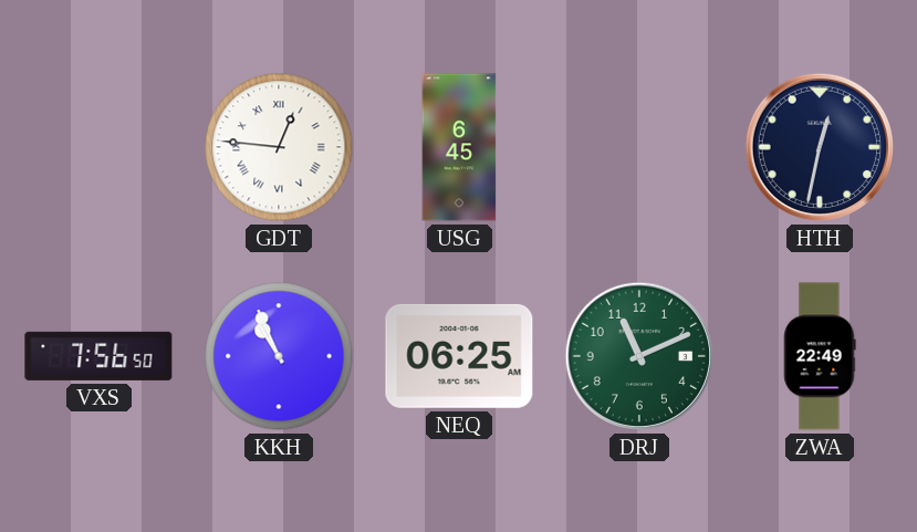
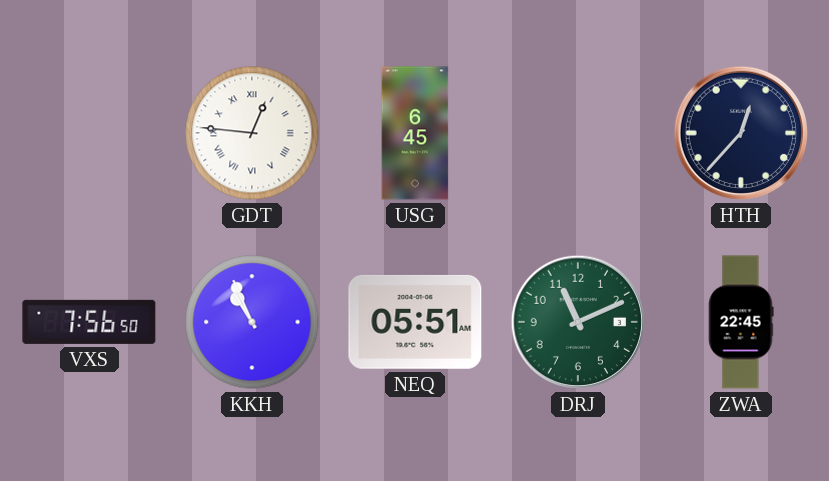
HTH: 12:32 -> 12:37 (741, 133)
NEQ: 06:25 -> 05:51 (415, 322)
ZWA: 22:49 -> 22:45 (741, 322)
